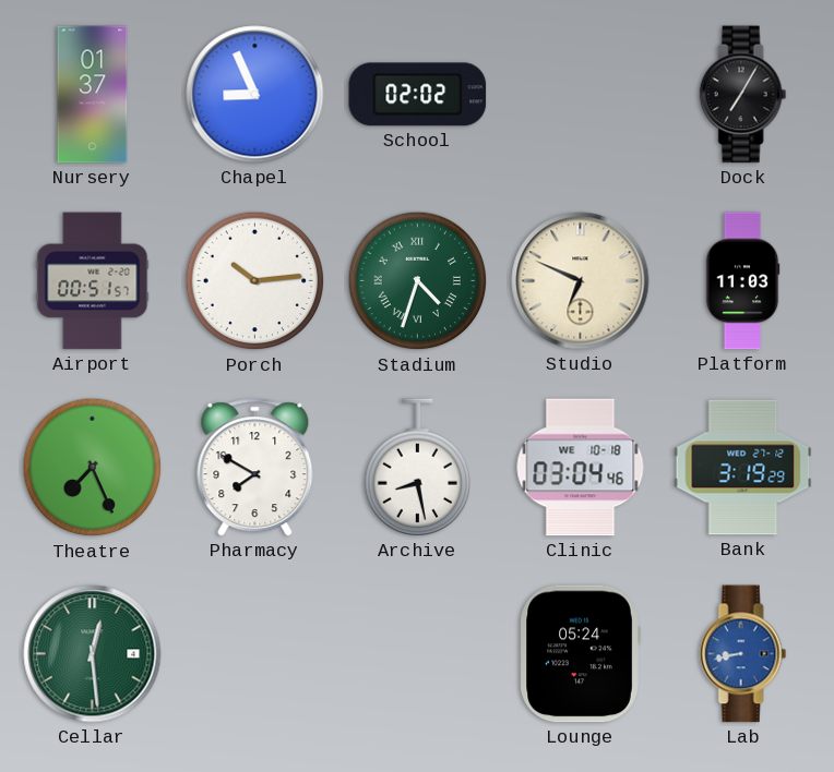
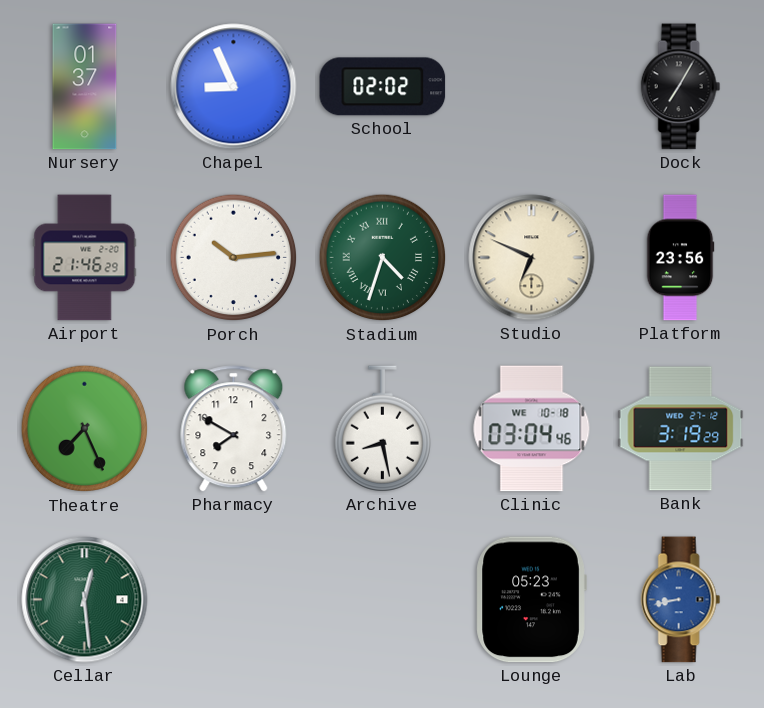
Airport: 00:51 -> 21:46 (85, 258)
Platform: 11:03 -> 23:56 (680, 258)
Lounge: 05:24 -> 05:23 (531, 600)
